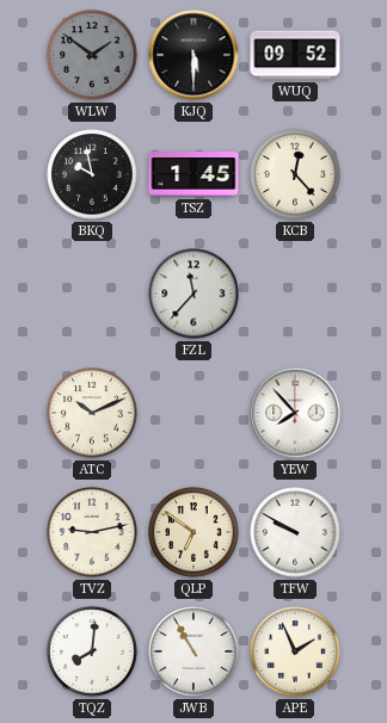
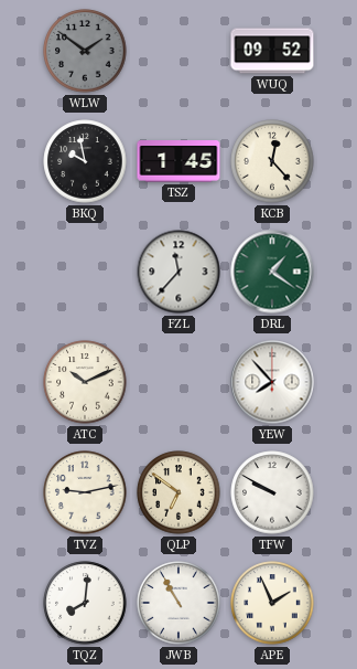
KJQ: 5:30 -> none (193, 55)
DRL: none -> 1:21 (272, 272)
